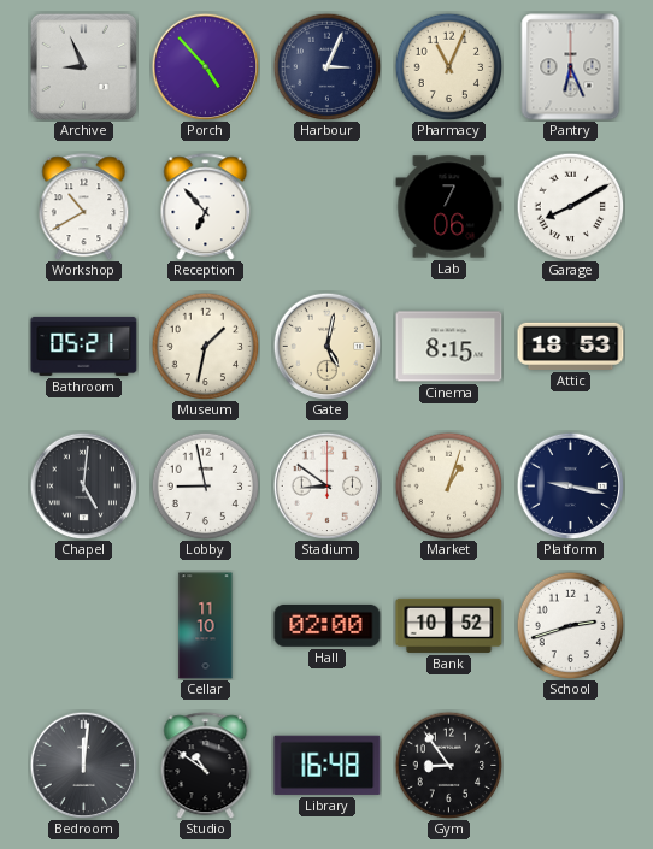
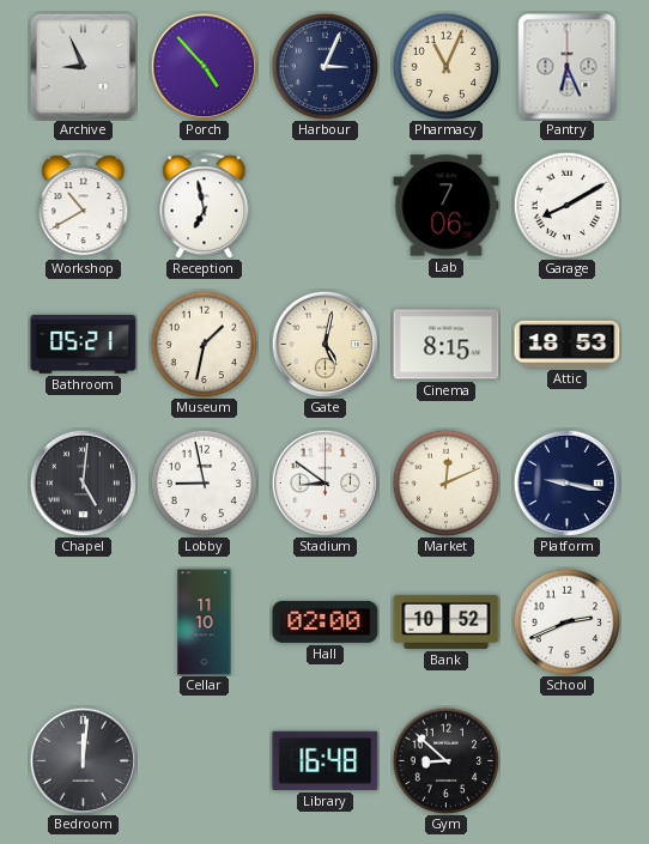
Reception: 6:53 -> 6:58 (205, 206)
Market: 1:03 -> 12:11 (445, 482)
School: 2:42 -> 2:41 (566, 621)
Studio: 10:51 -> none (206, 766)
Gym: 8:54 -> 8:52 (445, 760)
